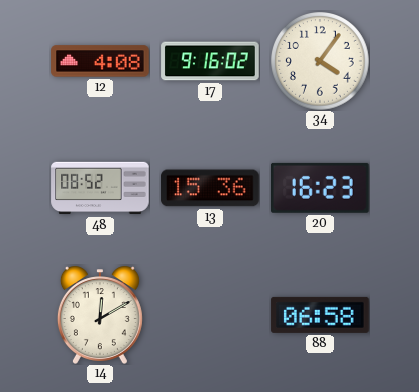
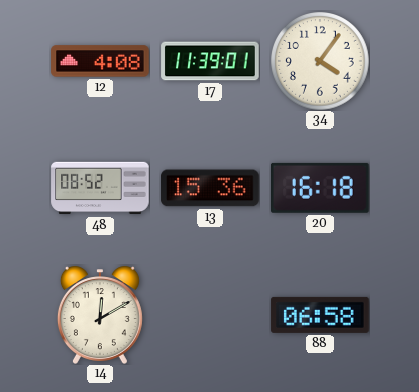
17: 9:16 -> 11:39 (210, 61)
20: 16:23 -> 16:18 (321, 188)
